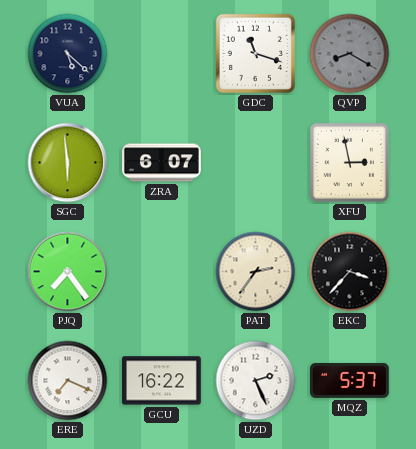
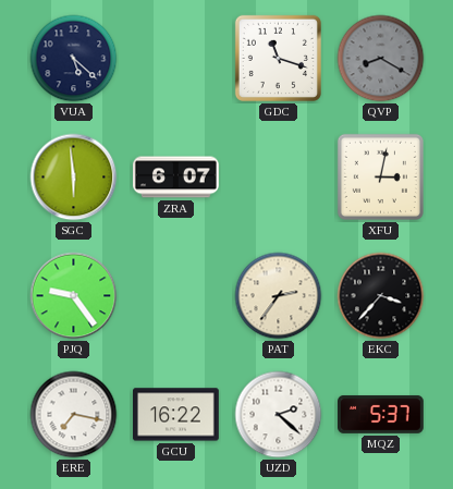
XFU: 2:58 -> 3:02 (380, 176)
PJQ: 7:24 -> 9:24 (74, 296)
ERE: 7:19 -> 7:17 (74, 415)
UZD: 2:26 -> 2:22 (279, 415)
